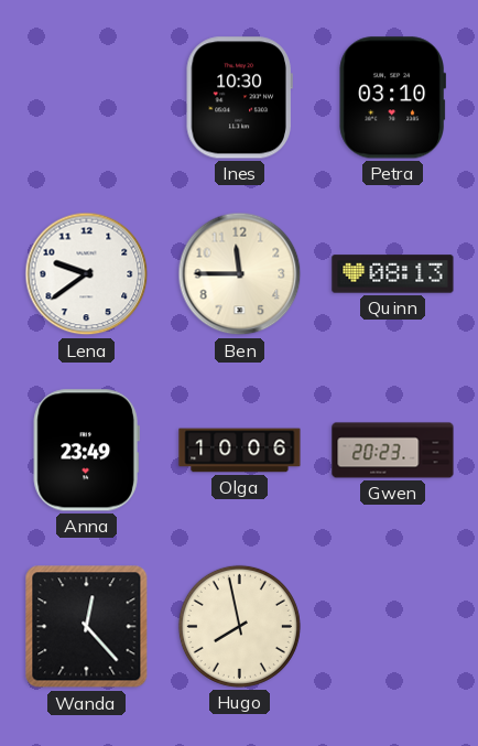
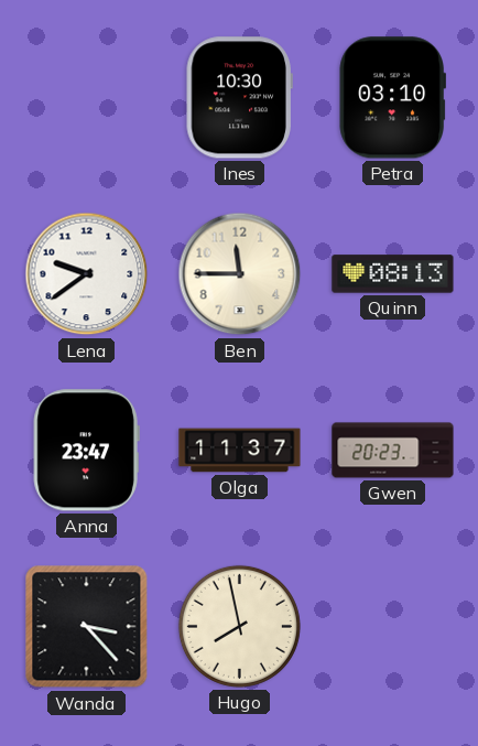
Anna: 23:49 -> 23:47 (86, 451)
Olga: 10:06 -> 11:37 (240, 451)
Wanda: 12:23 -> 3:23 (87, 627)
